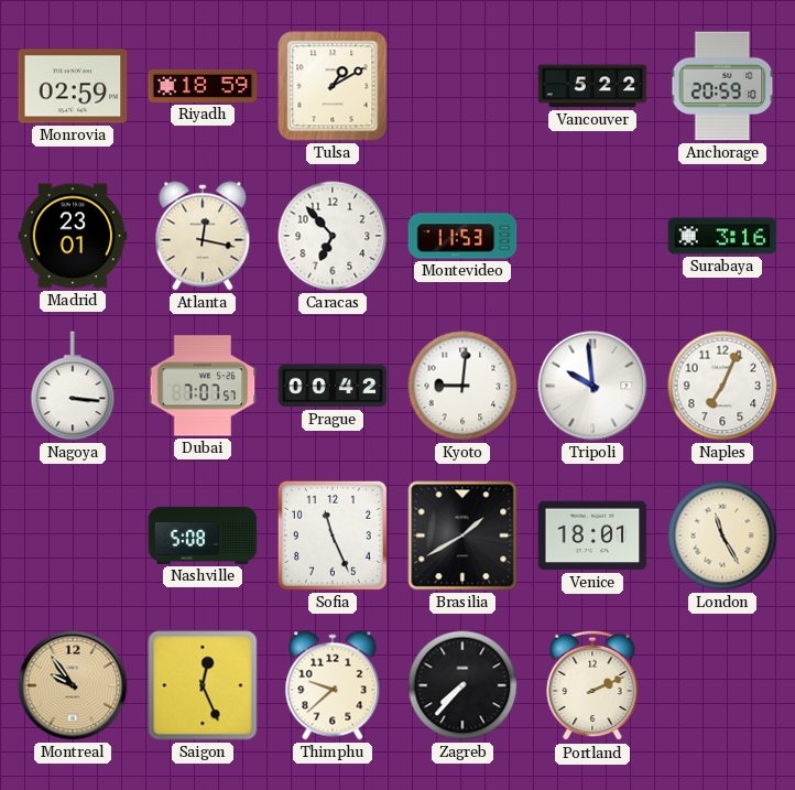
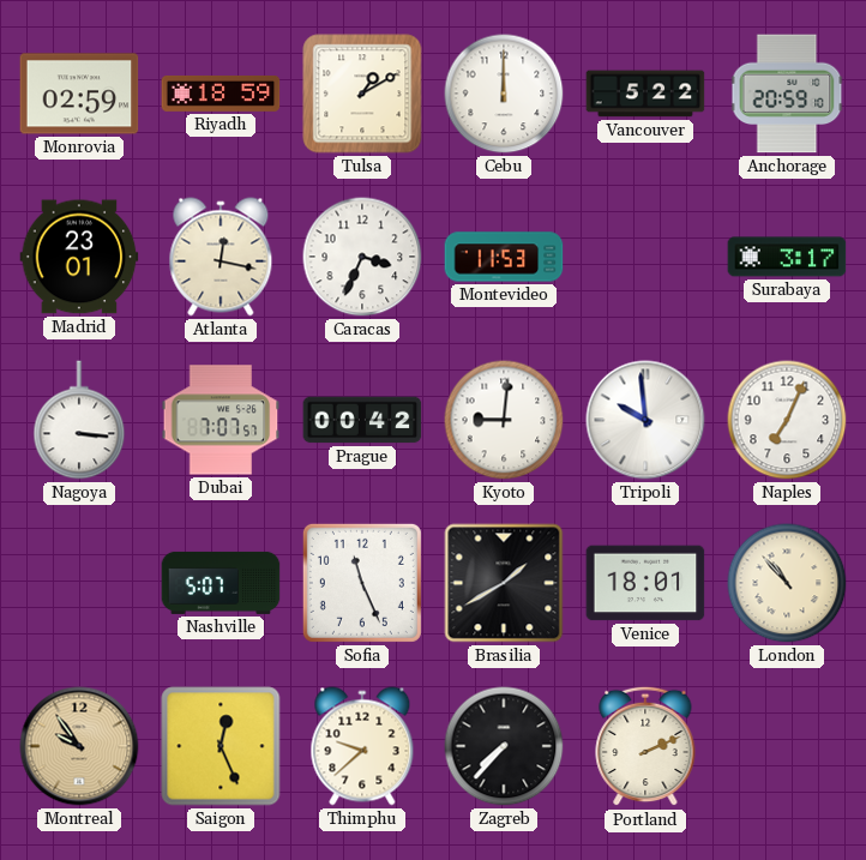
Cebu: none -> 12:00 (504, 94)
Caracas: 6:53 -> 3:34 (362, 257)
Surabaya: 3:16 -> 3:17 (787, 257)
Nashville: 5:08 -> 5:07 (221, 583)
London: 11:25 -> 10:53 (787, 583)
